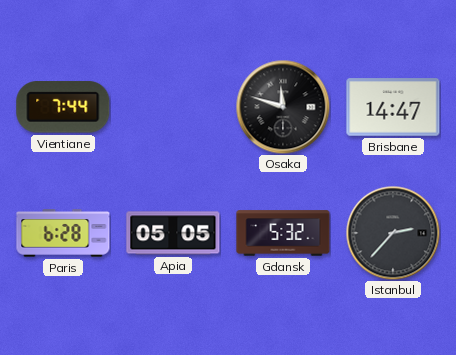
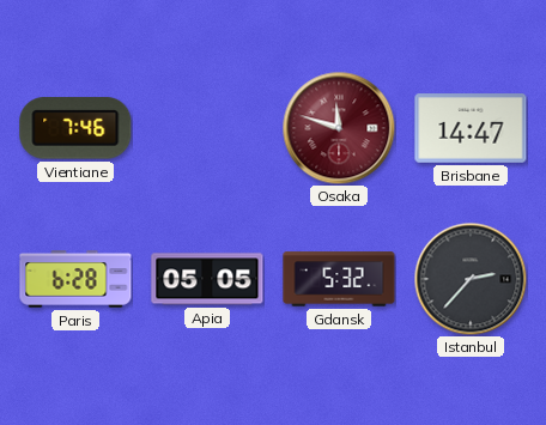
Vientiane: 7:44 -> 7:46 (75, 128)
Osaka dial: black -> burgundy (339, 128)
